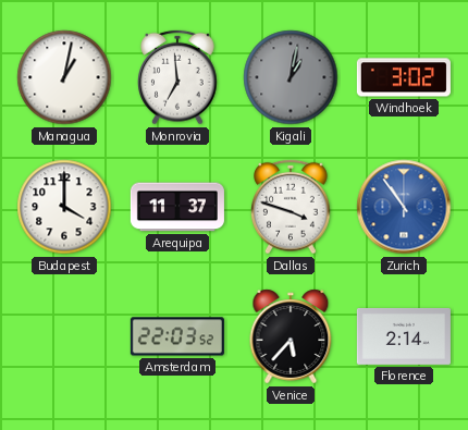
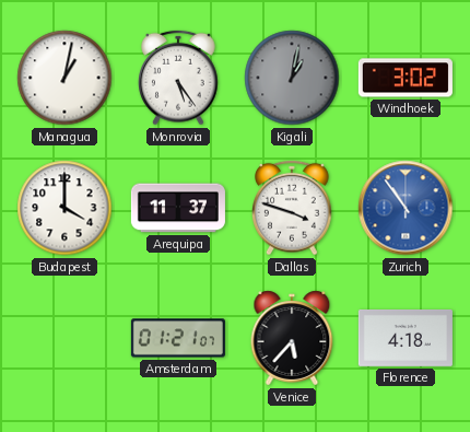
Monrovia: 6:59 -> 5:24 (178, 78)
Amsterdam: 22:03 -> 01:21 (178, 338)
Florence: 2:14 -> 4:18 (406, 338)
